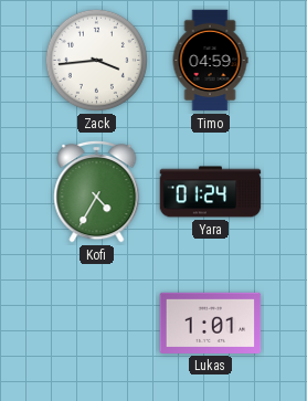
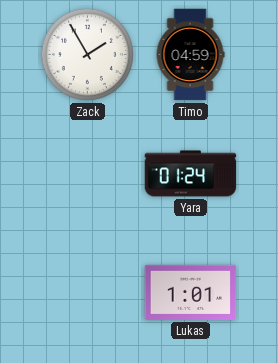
Zack: 3:44 -> 1:55 (87, 54)
Kofi: 4:35 -> none (97, 191)
